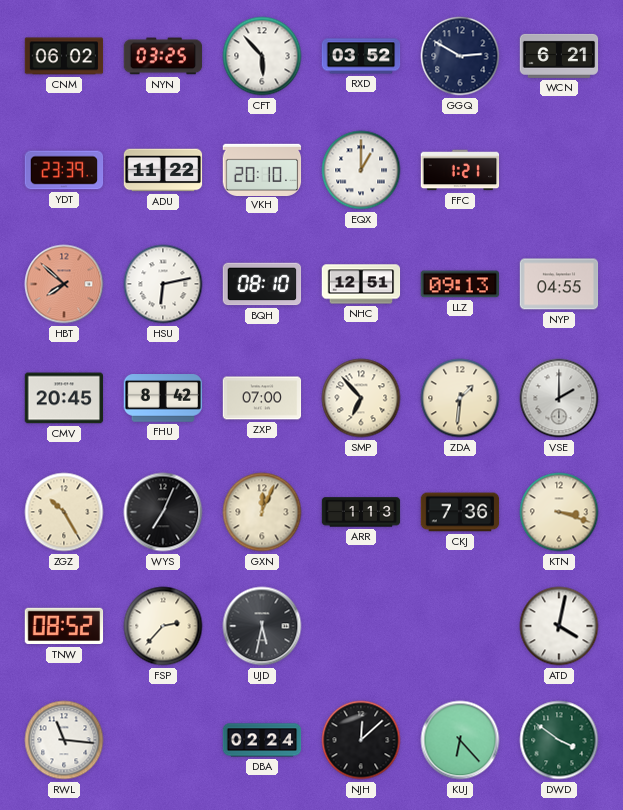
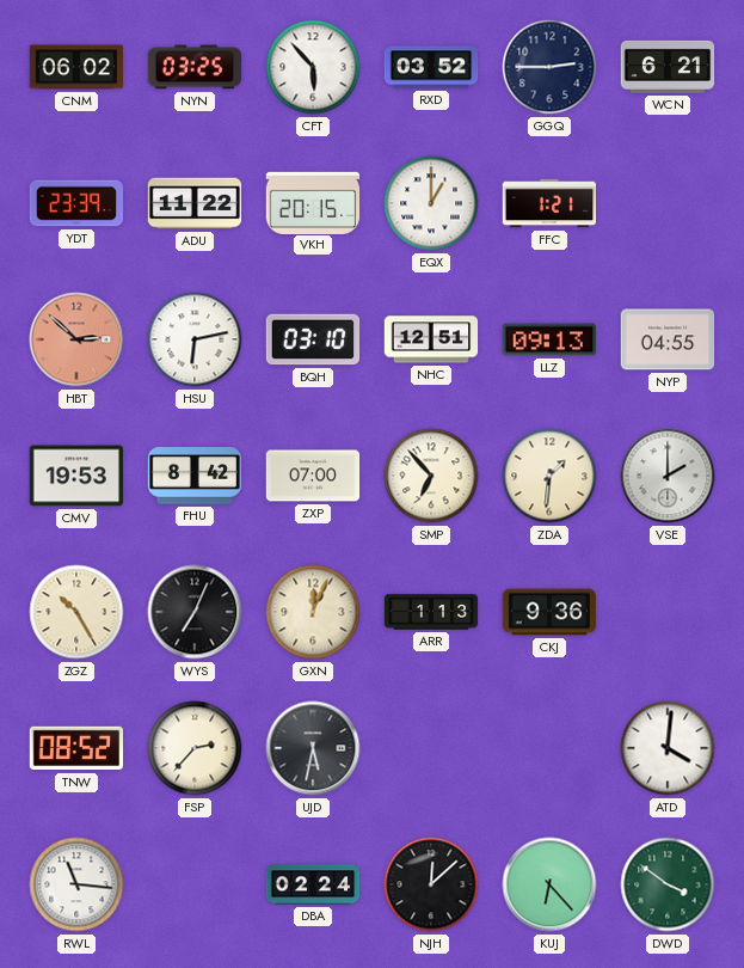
GGQ: 2:50 -> 2:45 (549, 67)
VKH: 20:10 -> 20:15 (313, 202)
HBT: 7:52 -> 2:52 (76, 339)
BQH: 08:10 -> 03:10 (313, 339)
CMV: 20:45 -> 19:53 (76, 476)
CKJ: 7:36 -> 9:36 (549, 612)
KTN: 3:18 -> none (559, 512)
ATD: 4:02 -> 4:01 (668, 748)
